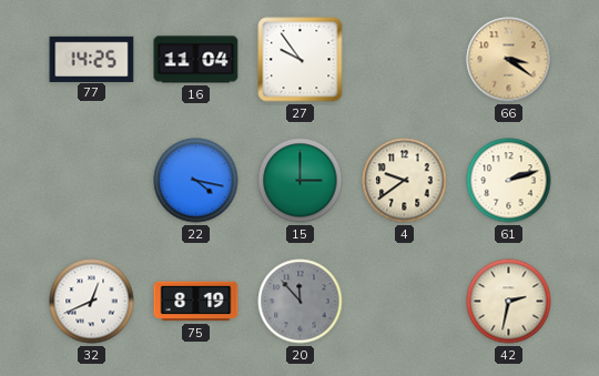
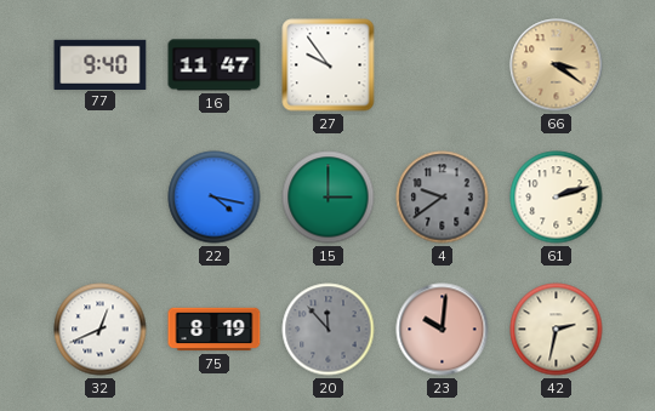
77: 14:25 -> 9:40 (101, 64)
16: 11:04 -> 11:47 (215, 65)
4 dial: cream -> grey (443, 198)
23: none -> 10:01 (443, 330)
